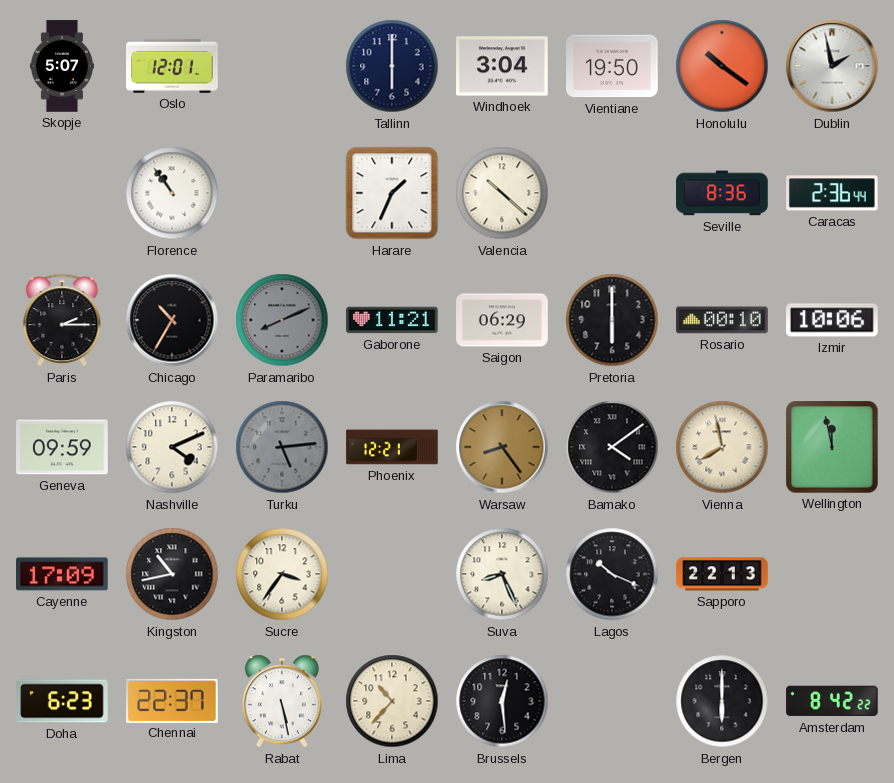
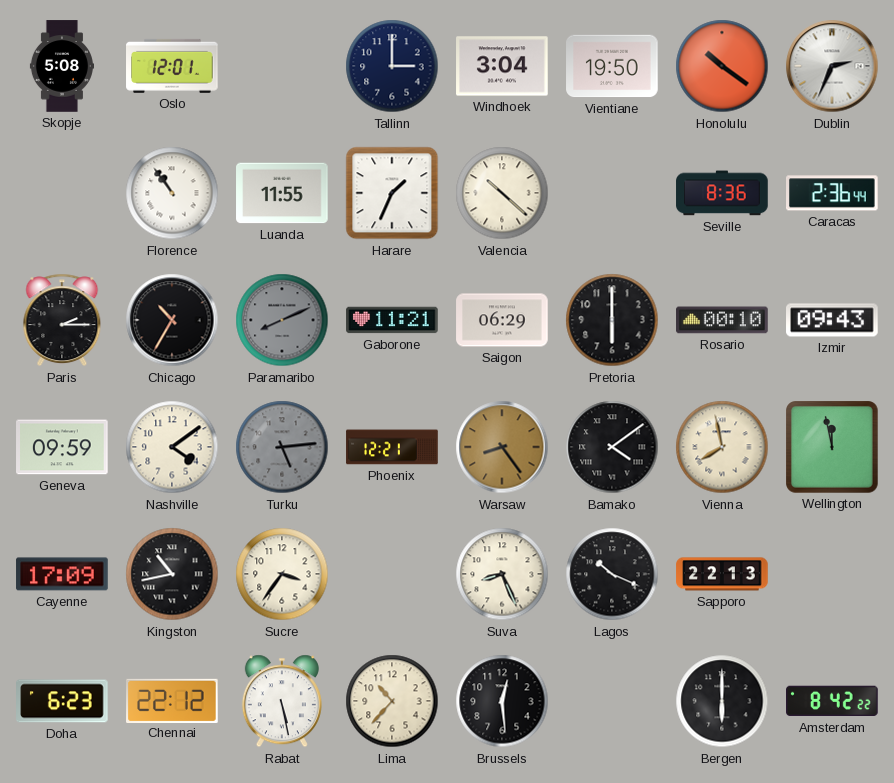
Skopje: 5:07 -> 5:08 (62, 66)
Tallinn: 6:00 -> 3:00 (392, 66)
Dublin: 1:58 -> 2:34 (832, 66)
Luanda: none -> 11:55 (282, 193)
Izmir: 10:06 -> 09:43 (832, 320)
Nashville: 4:11 -> 4:09 (172, 447)
Chennai: 22:37 -> 22:12 (172, 700)
